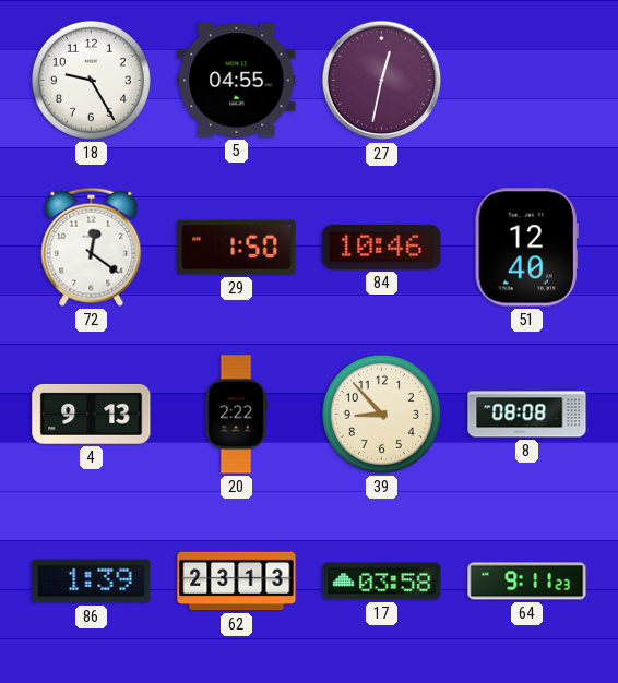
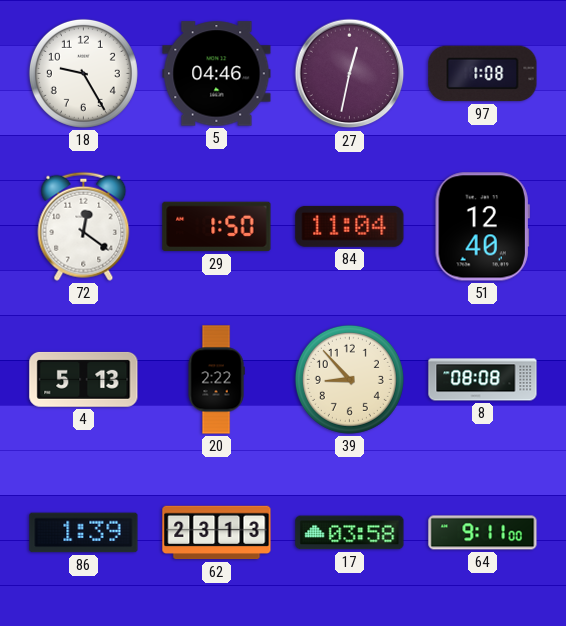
5: 04:55 -> 04:46 (217, 74)
97: none -> 1:08 (483, 74)
84: 10:46 -> 11:04 (350, 226)
4: 9:13 -> 5:13 (84, 379)
64: 9:11:23 -> 9:11:00 (483, 533)
